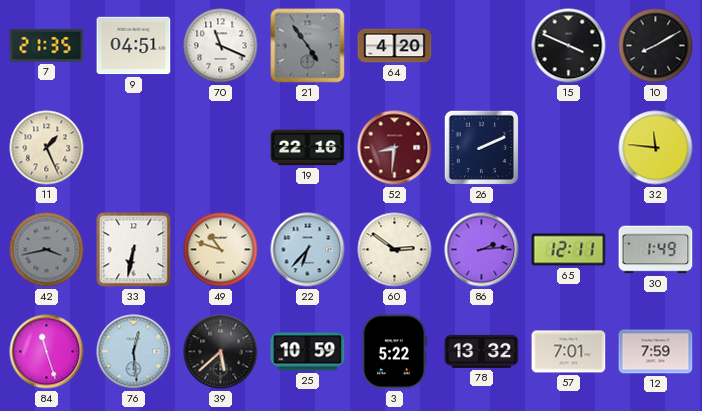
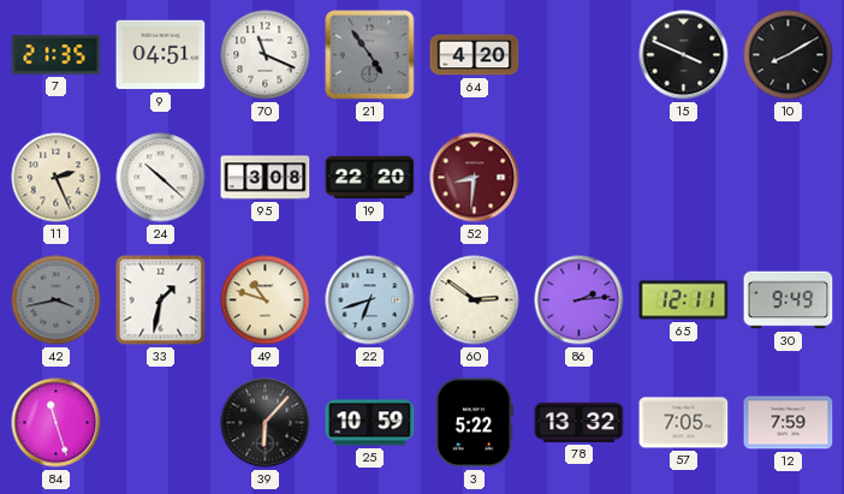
11: 1:26 -> 2:26 (57, 178)
24: none -> 10:22 (161, 178)
95: none -> 3:08 (266, 178)
19: 22:16 -> 22:20 (370, 178)
26: 2:11 -> none (481, 147)
32: 11:46 -> none (656, 148)
33: 6:32 -> 1:32 (161, 300)
22: 6:37 -> 6:42 (370, 300)
30: 1:49 -> 9:49 (789, 300)
76: 12:29 -> none (134, 352)
39: 5:38 -> 6:07 (266, 423)
57: 7:01 -> 7:05 (684, 423)
